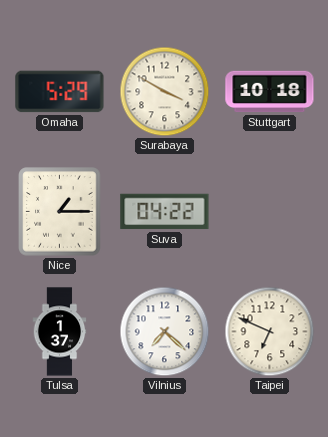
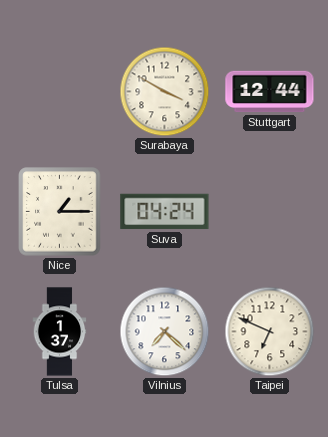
Omaha: 5:29 -> none (60, 92)
Stuttgart: 10:18 -> 12:44 (270, 92)
Suva: 04:22 -> 04:24 (165, 212)
